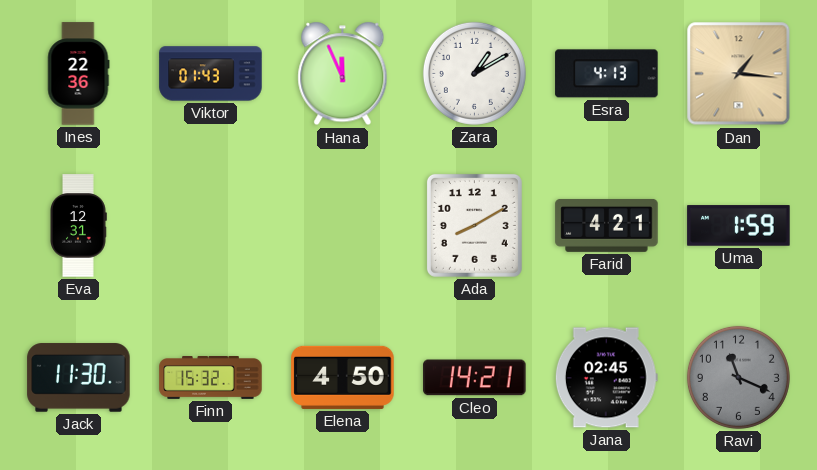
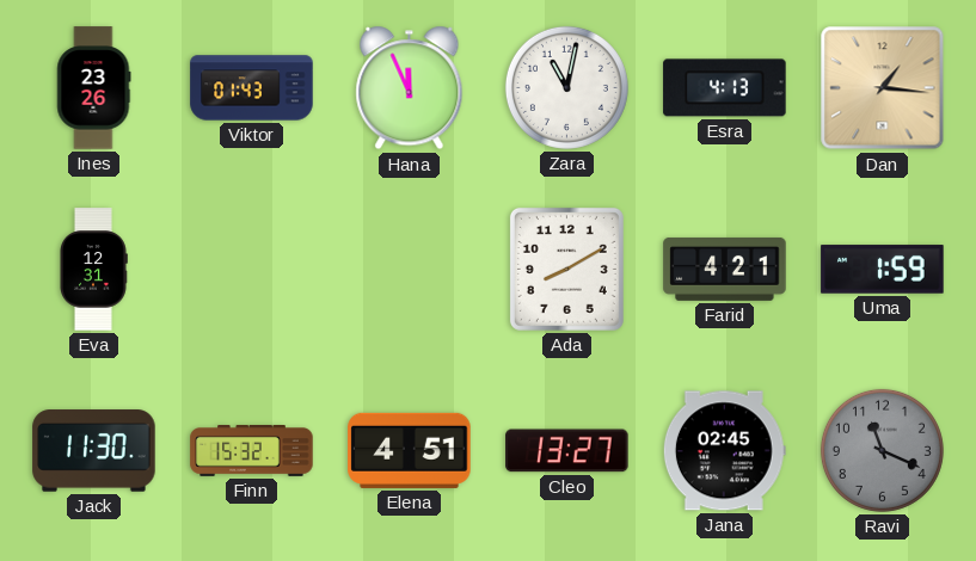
Ines: 22:36 -> 23:26 (94, 88)
Zara: 1:10 -> 11:02 (566, 87)
Elena: 4:50 -> 4:51 (410, 450)
Cleo: 14:21 -> 13:27 (567, 451)
